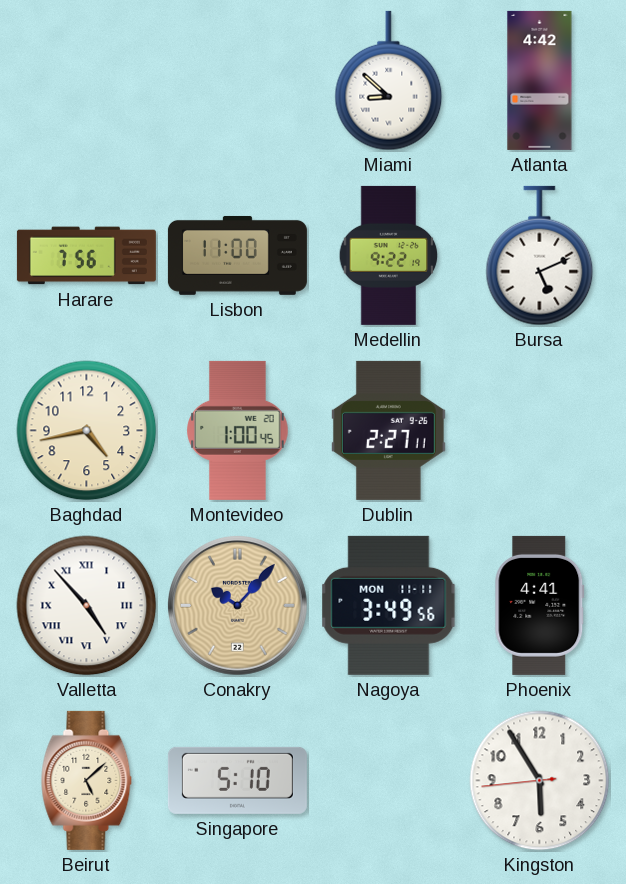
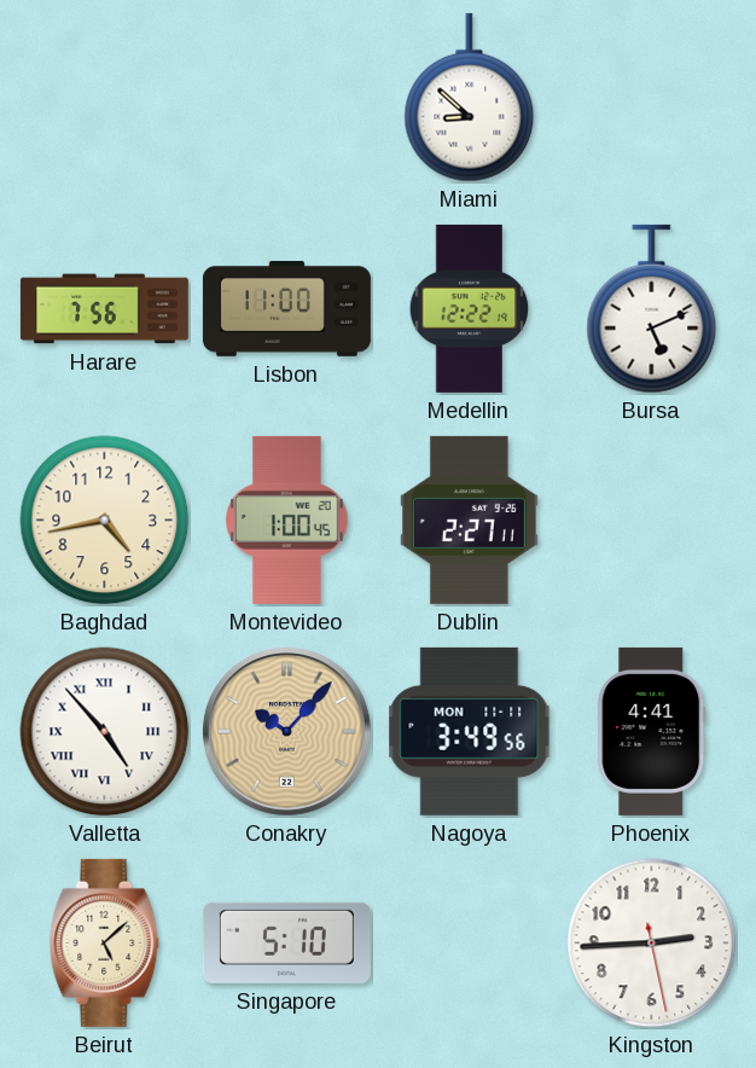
Atlanta: 4:42 -> none (540, 80)
Medellin: 9:22 -> 12:22 (470, 308)
Kingston: 5:54 -> 2:44 (652, 944)
